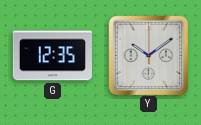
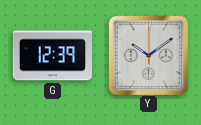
G: 12:35 -> 12:39 (52, 56)
